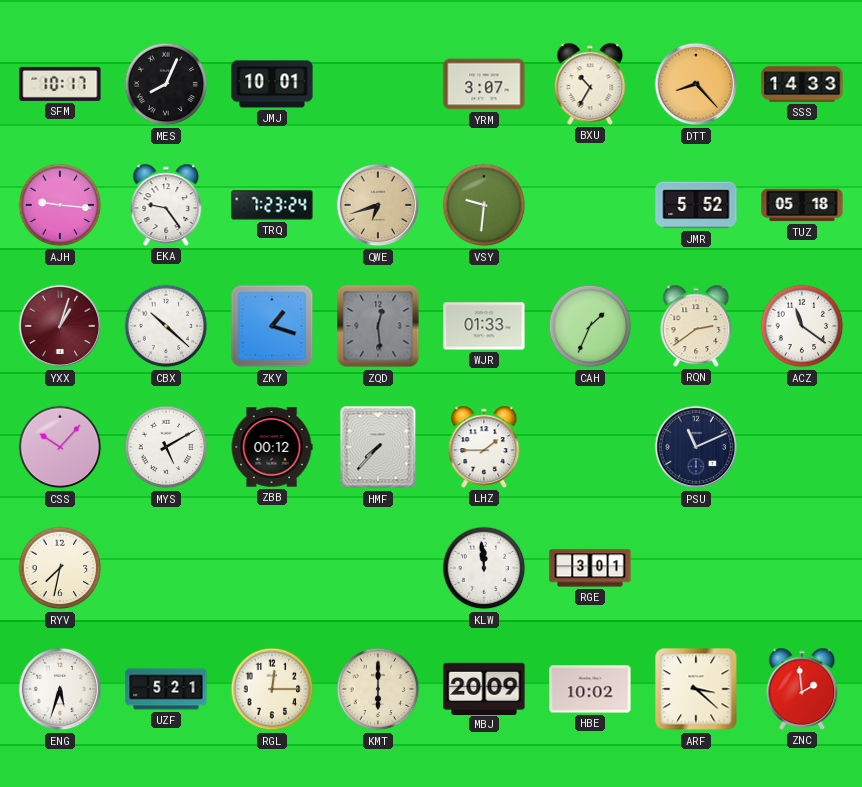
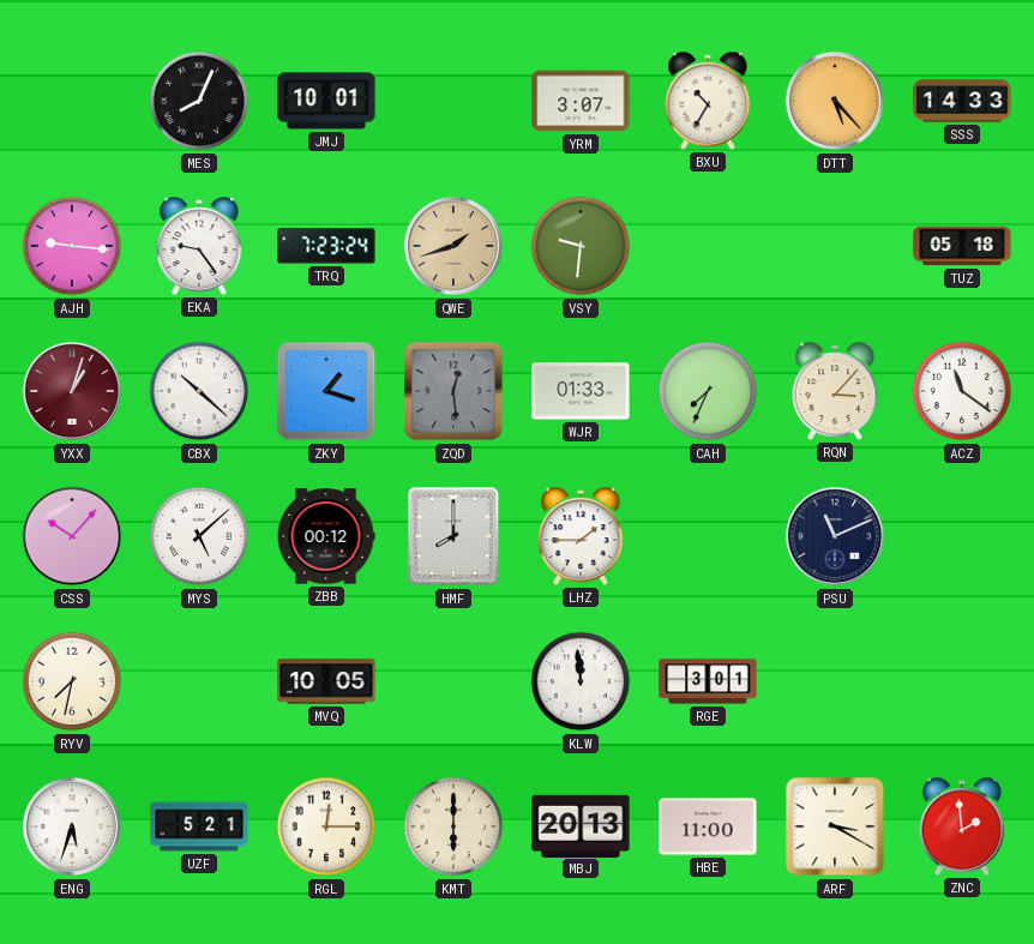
SFM: 10:17 -> none (60, 84)
DTT: 8:23 -> 5:23 (835, 101)
QWE: 6:42 -> 1:42 (453, 246)
JMR: 5:52 -> none (696, 205)
CAH: 1:34 -> 7:34 (708, 391)
RQN: 2:39 -> 3:07 (835, 391)
MYS: 5:10 -> 5:08 (199, 536)
HMF: 7:37 -> 8:00 (453, 536)
MVQ: none -> 10:05 (326, 681)
MBJ: 20:09 -> 20:13 (581, 825)
HBE: 10:02 -> 11:00 (708, 826)
ARF: 3:22 -> 3:20 (835, 826)
